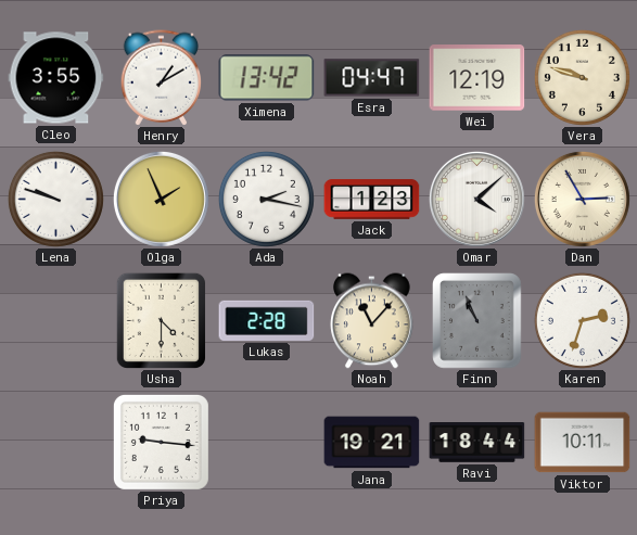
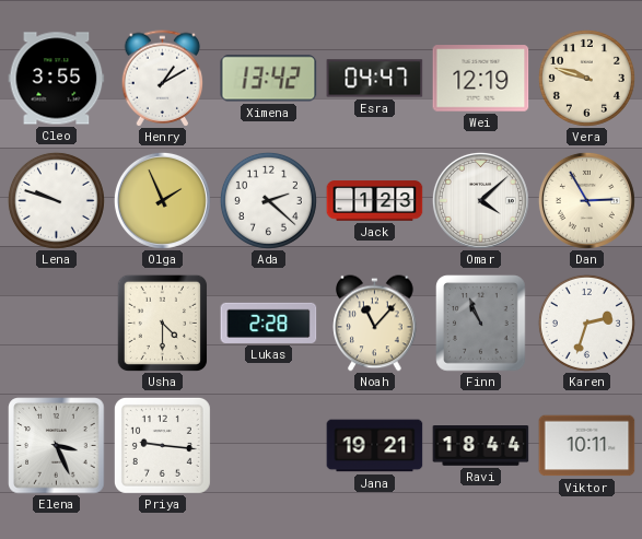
Ada: 2:17 -> 2:22 (268, 200)
Elena: none -> 3:26 (57, 446)
